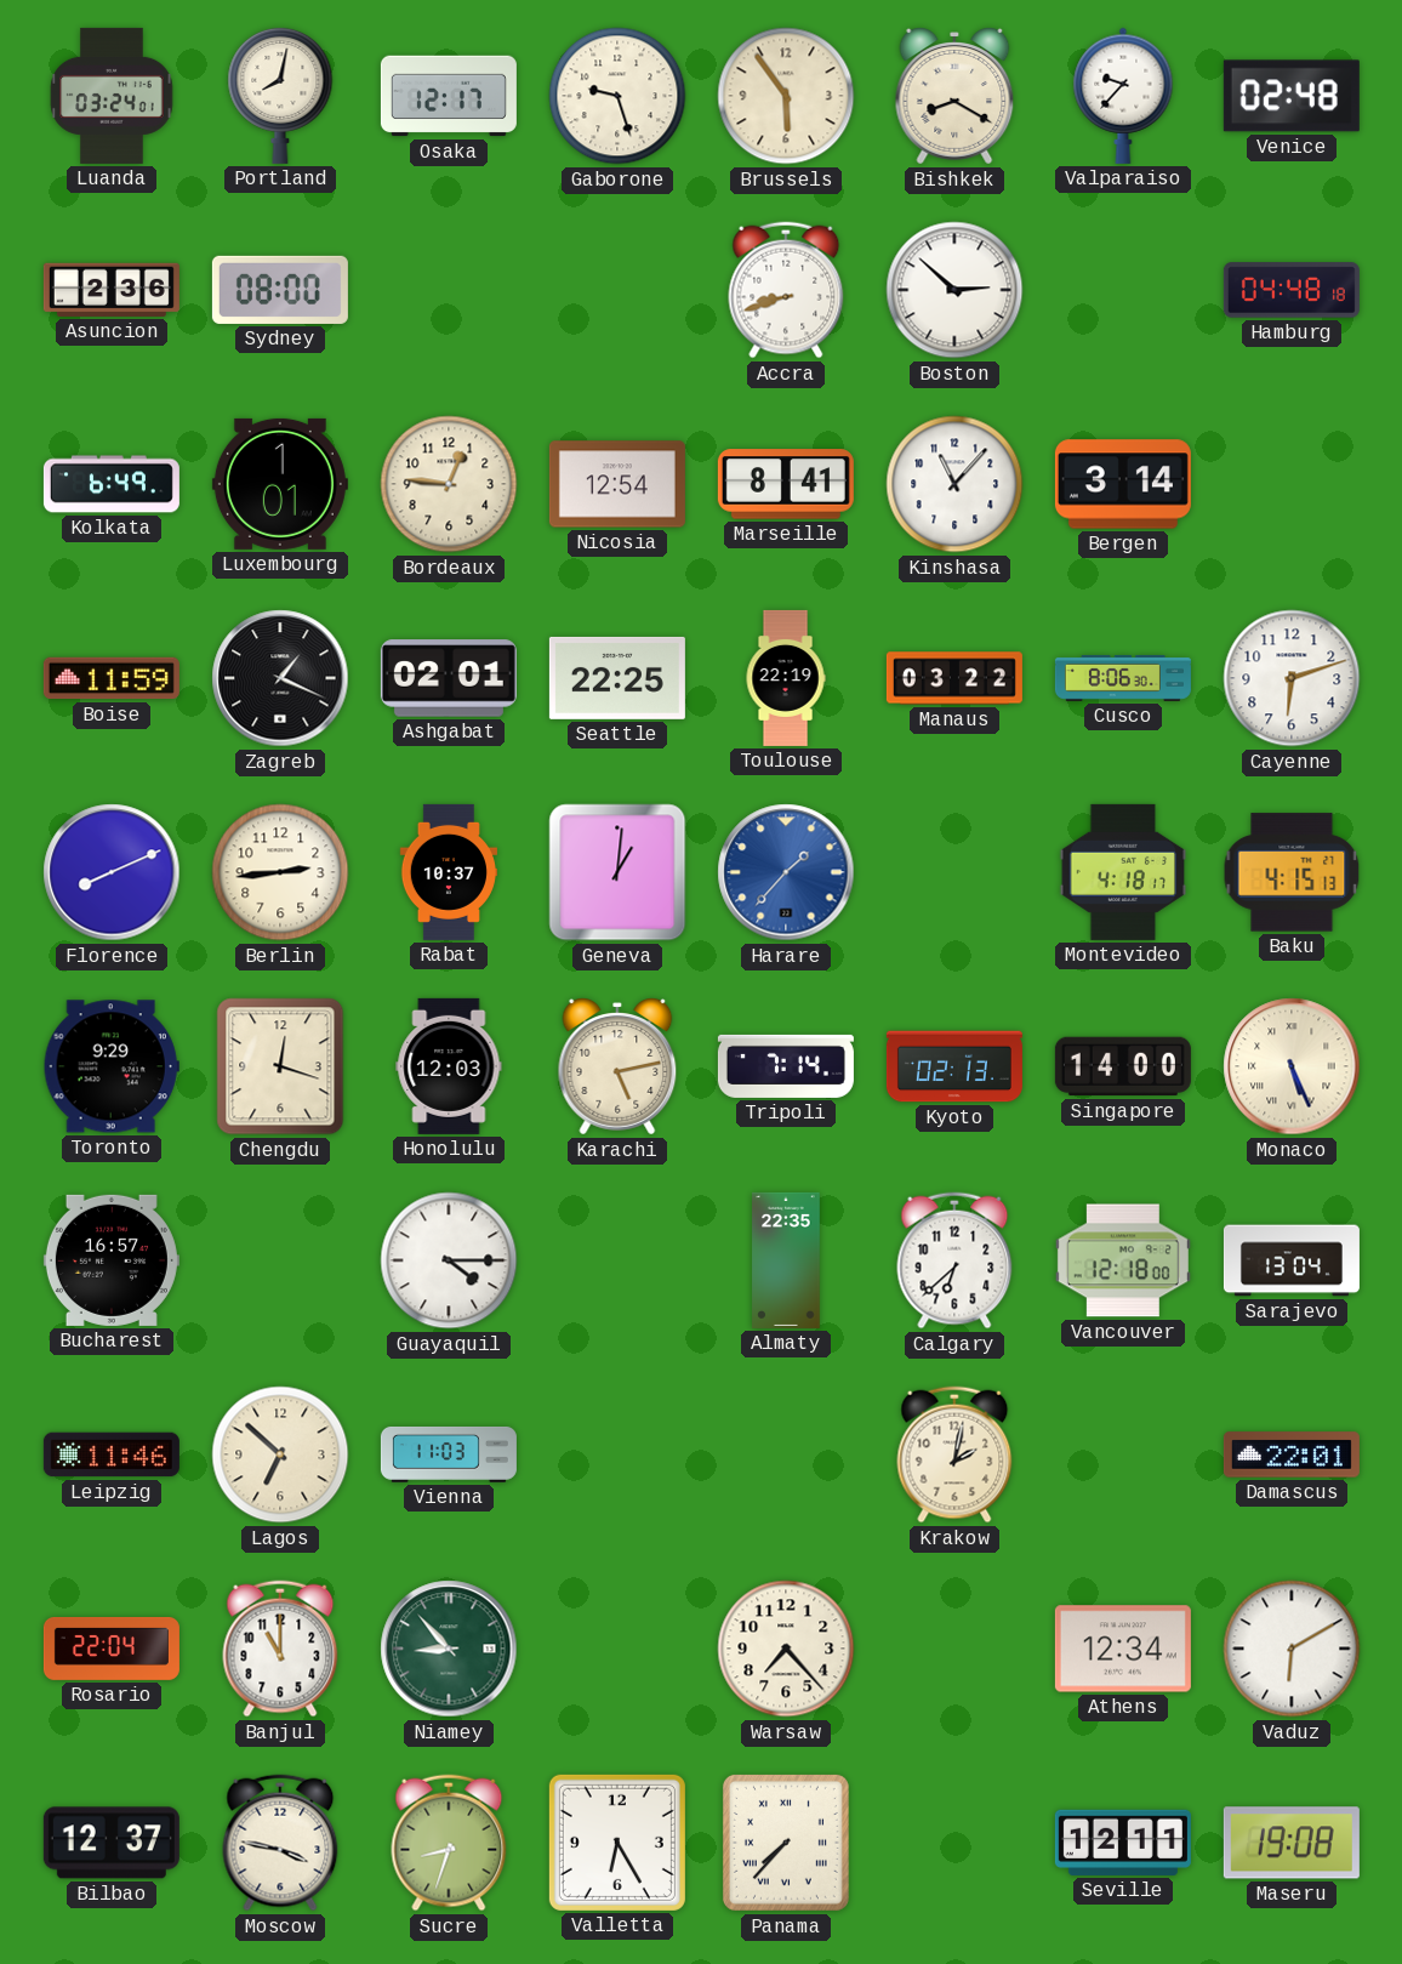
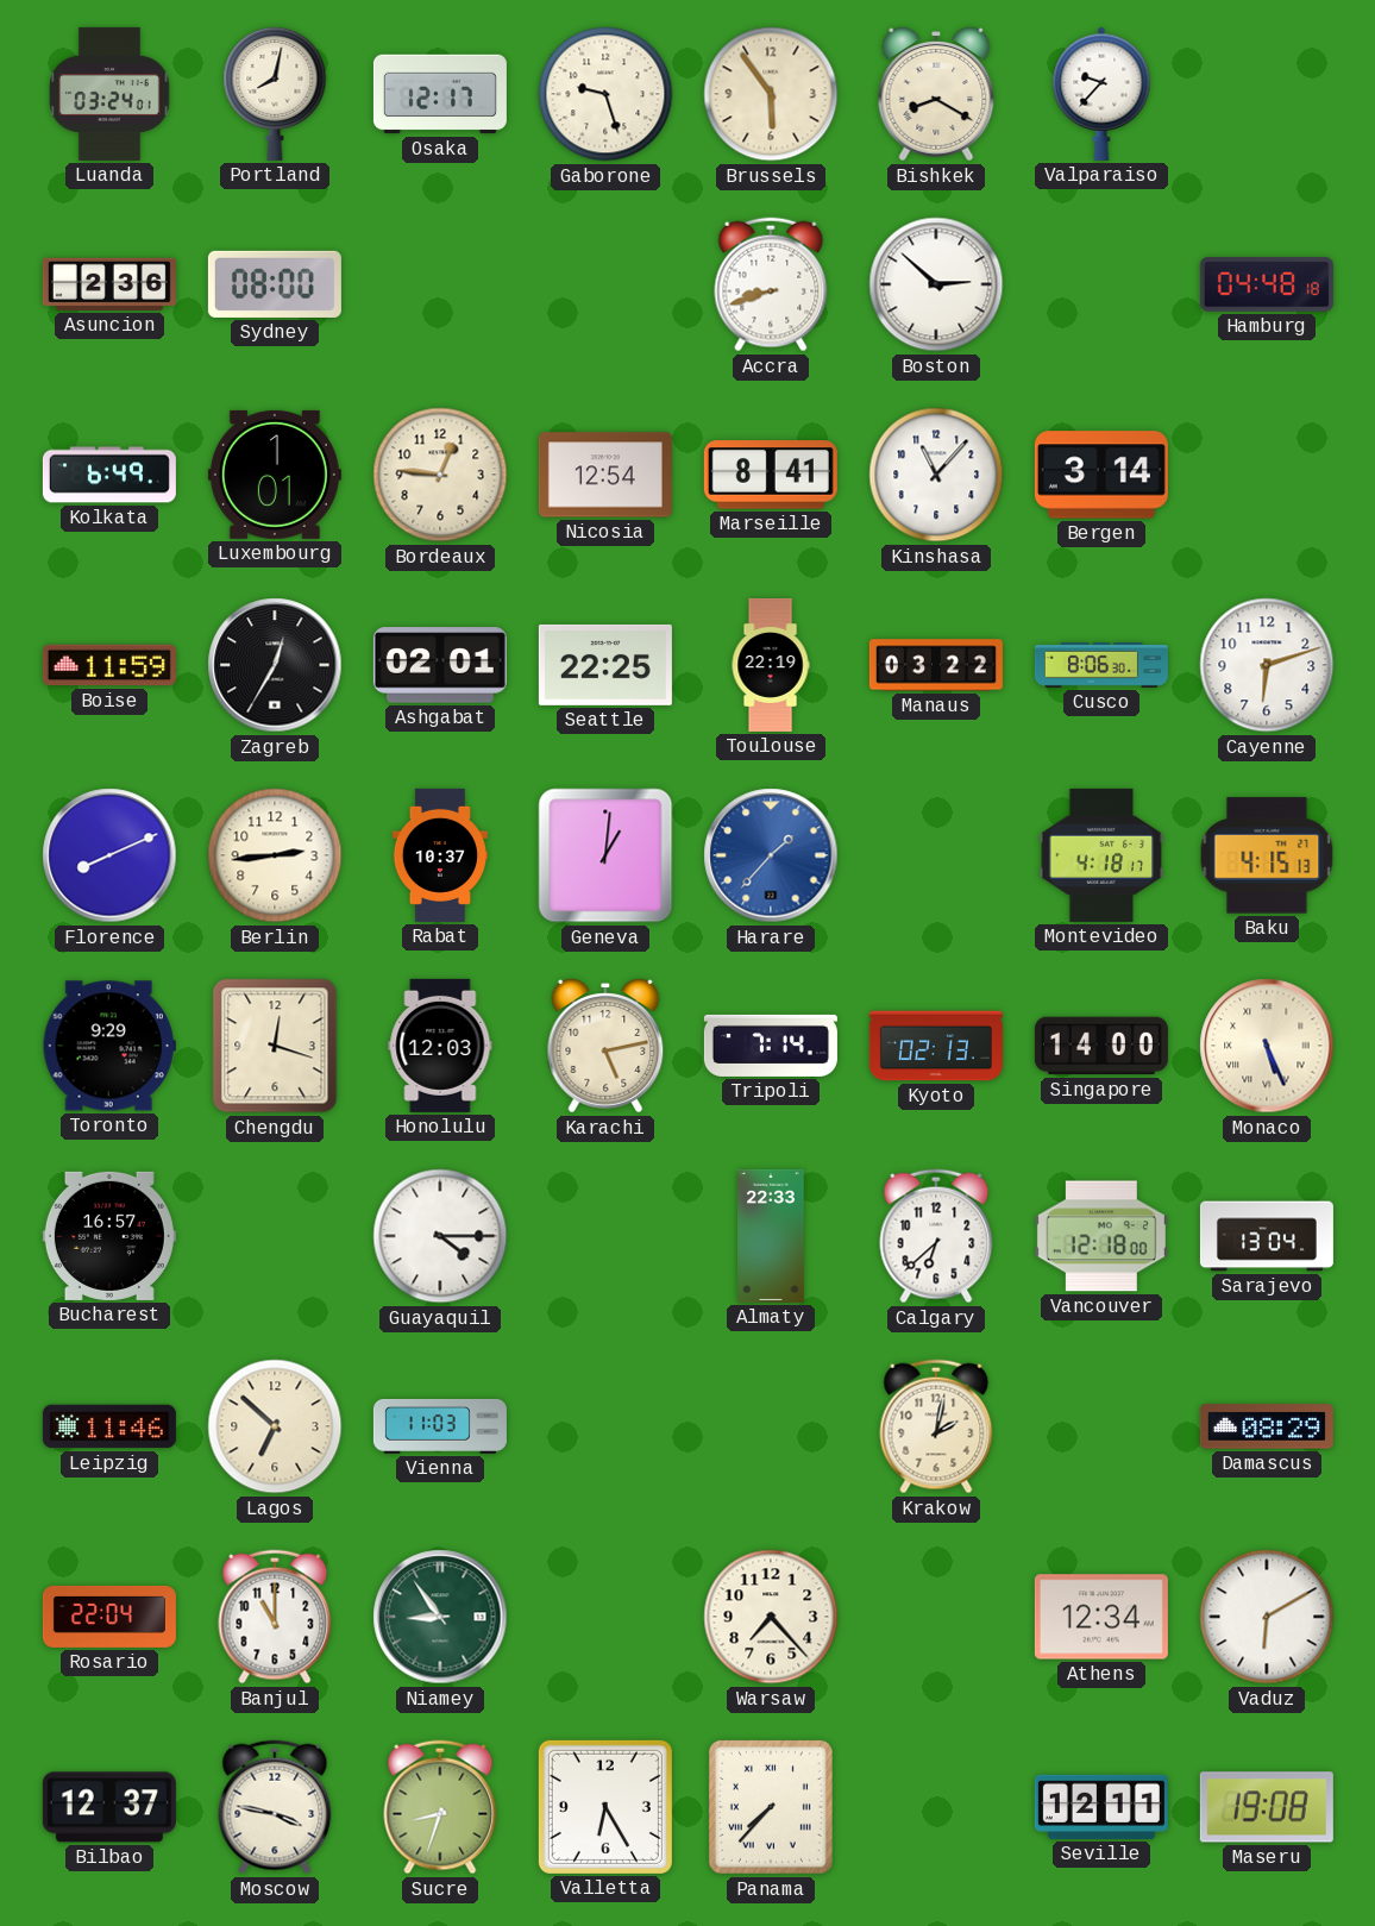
Venice: 02:48 -> none (1292, 96)
Zagreb: 1:19 -> 12:35 (275, 665)
Almaty: 22:35 -> 22:33 (771, 1236)
Damascus: 22:01 -> 08:29 (1267, 1426)
Niamey: 8:53 -> 8:54 (440, 1617)
